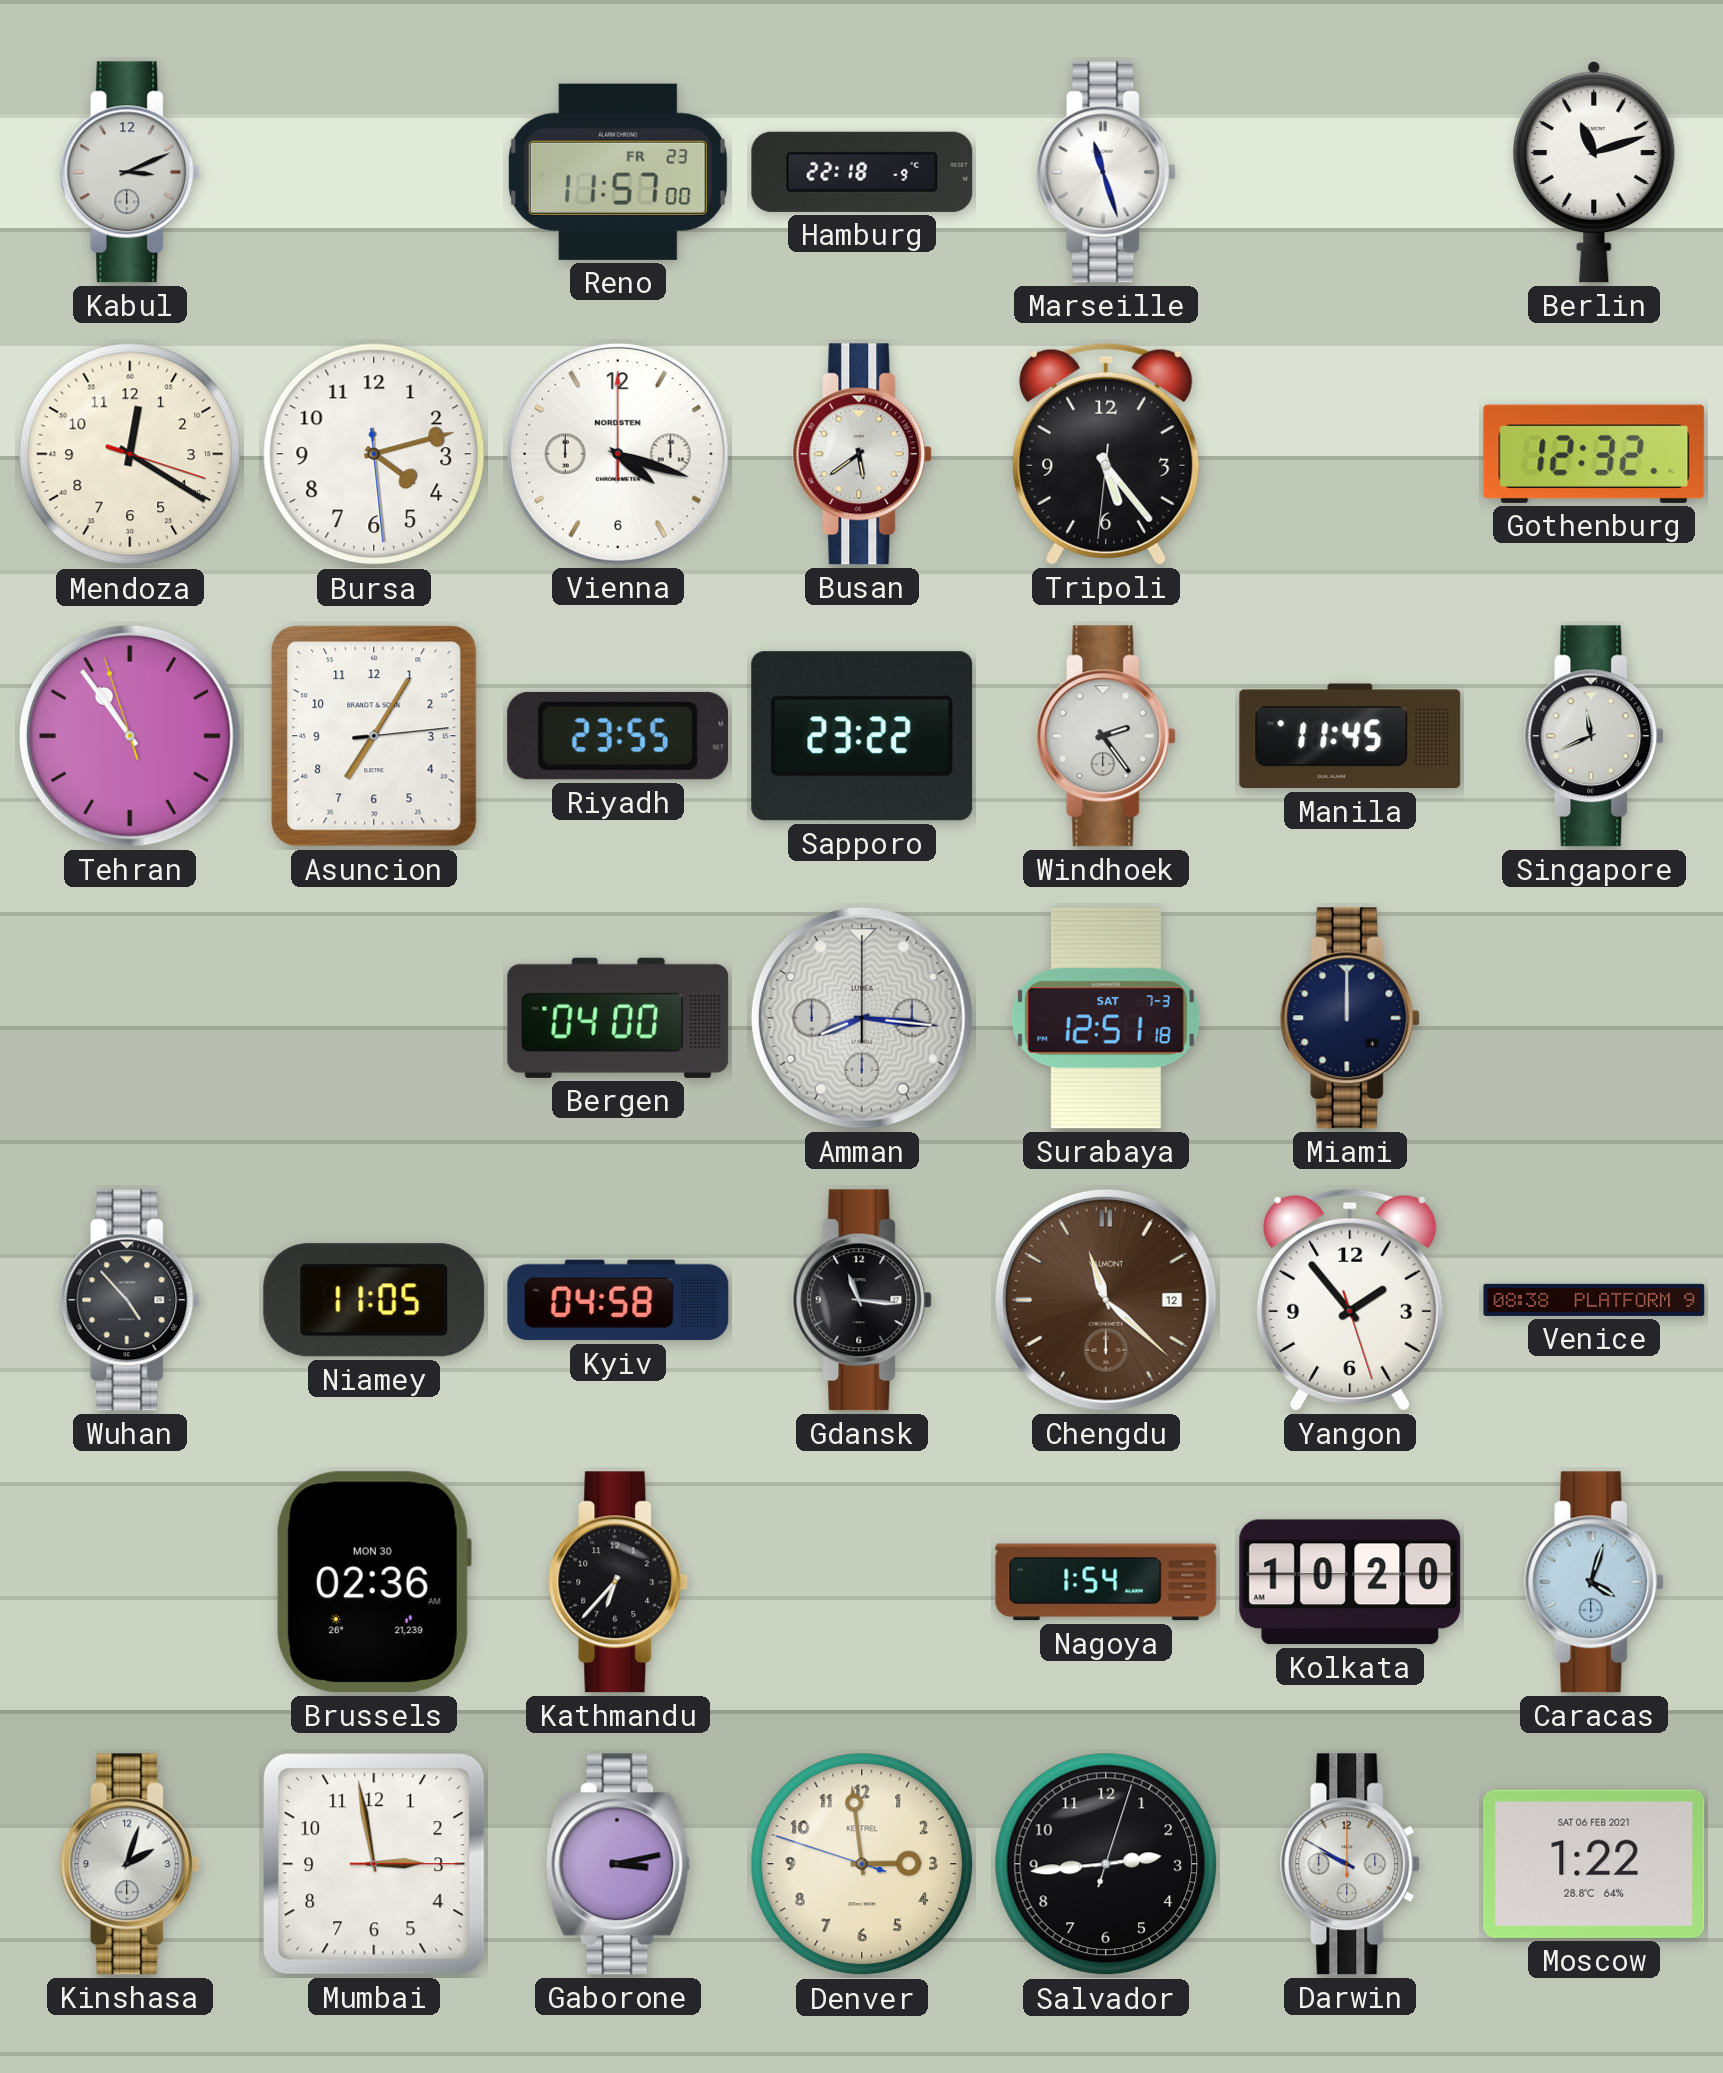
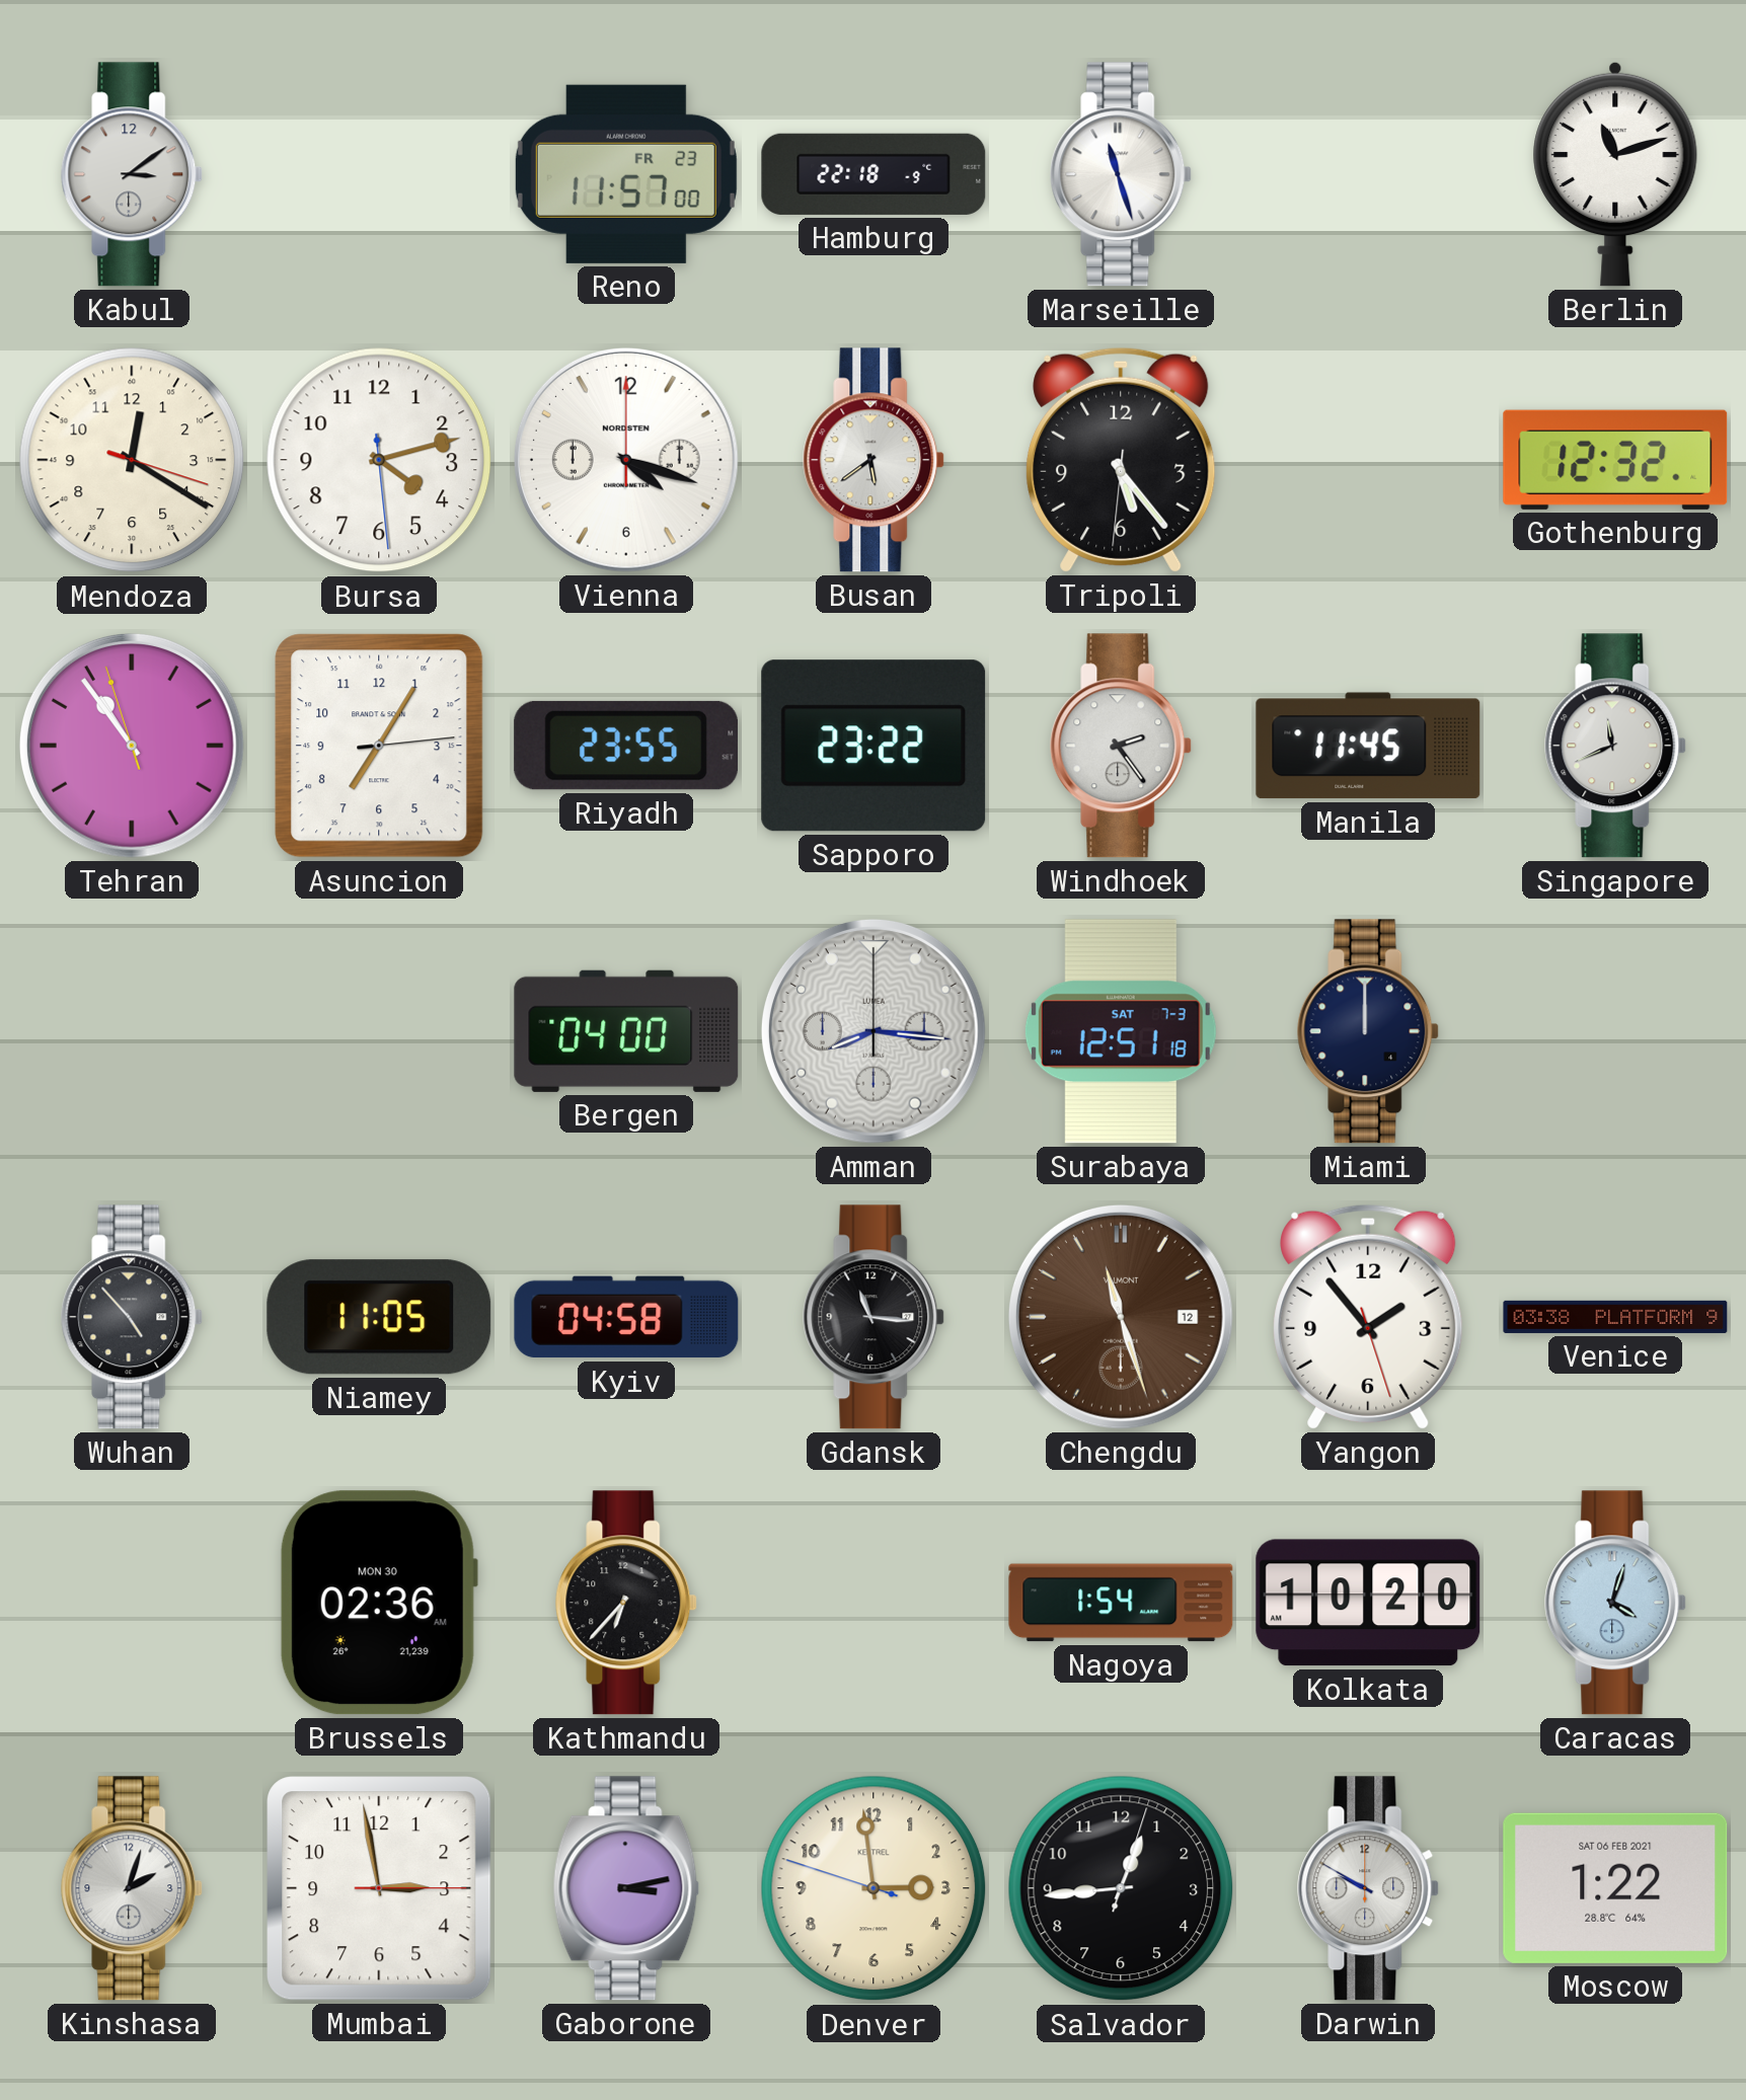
Kabul: 3:11 -> 3:09 (133, 174)
Chengdu: 11:22 -> 11:27 (1121, 1317)
Venice: 08:38 -> 03:38 (1615, 1317)
Salvador: 2:44 -> 12:44 (1121, 1888)
